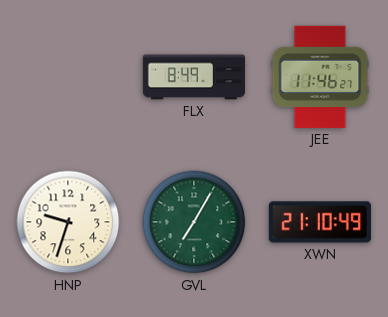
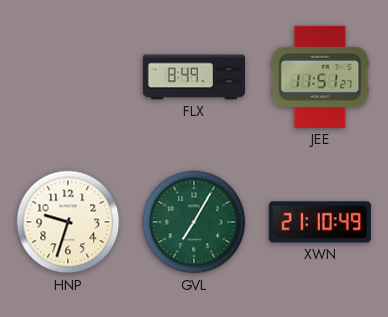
JEE: 11:46 -> 11:51 (320, 77)
